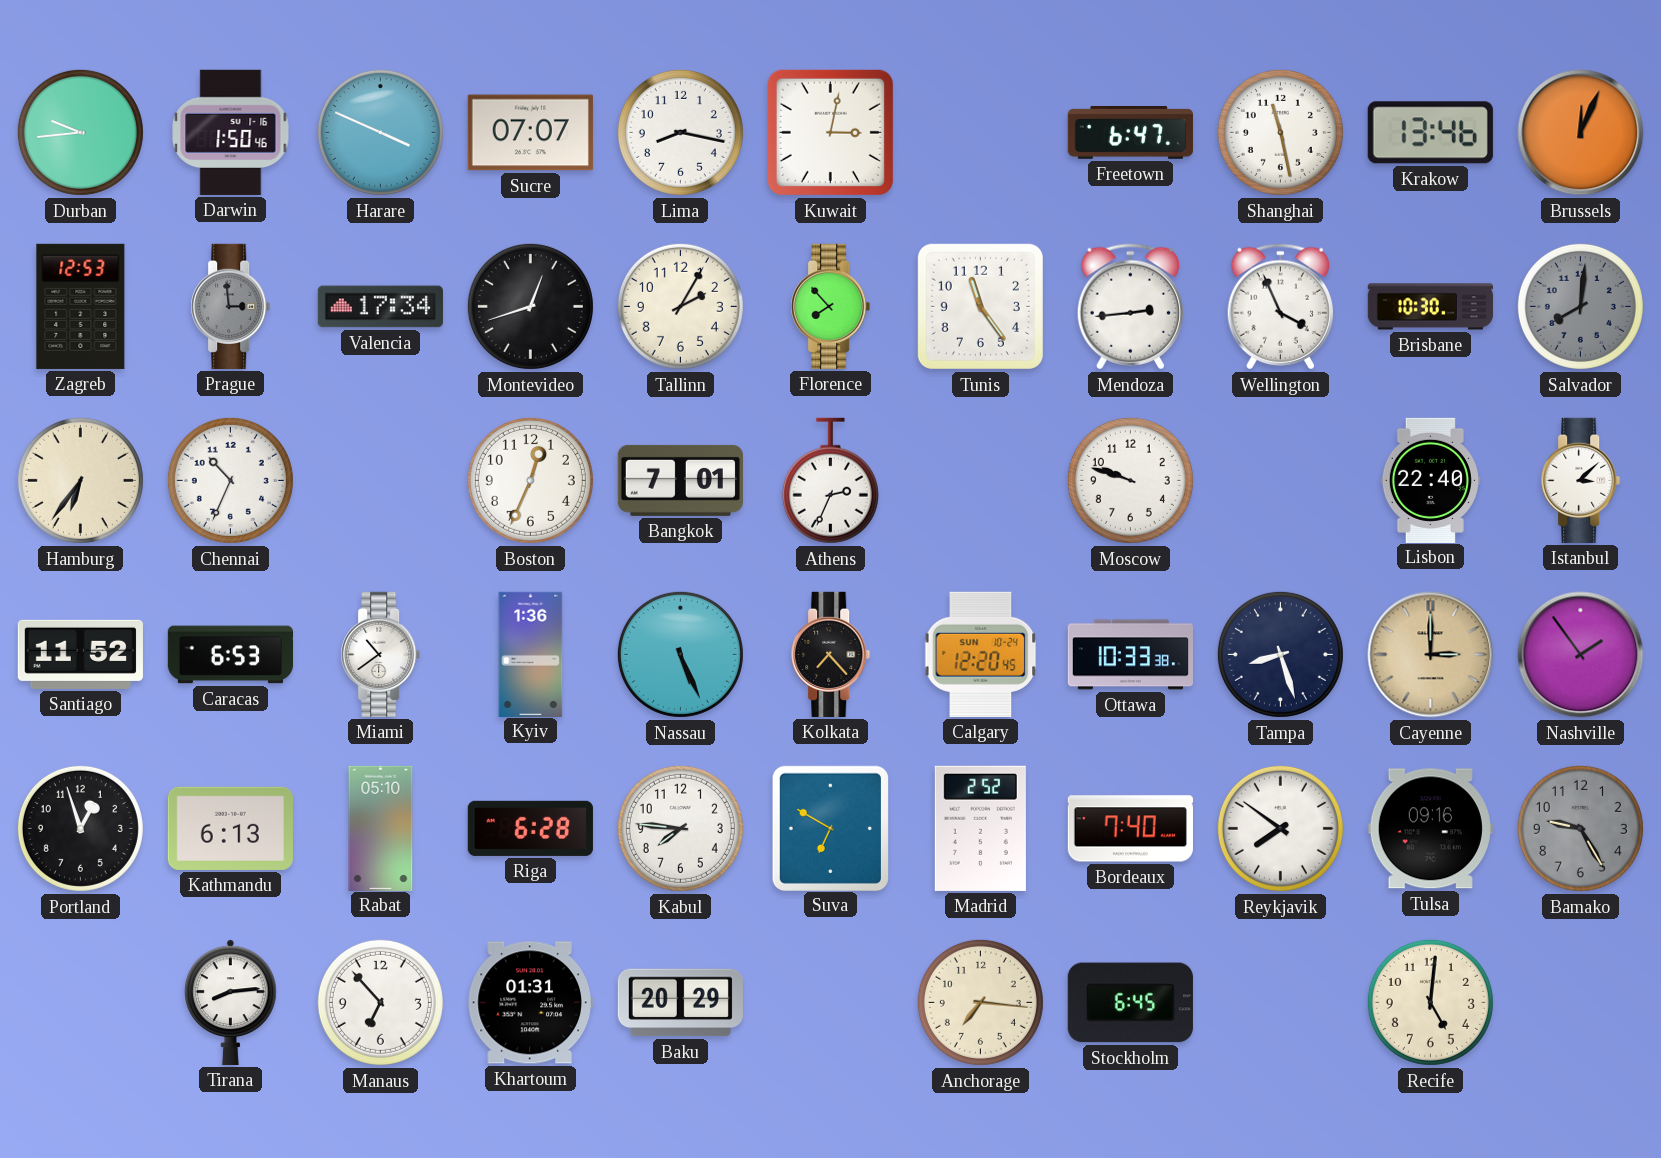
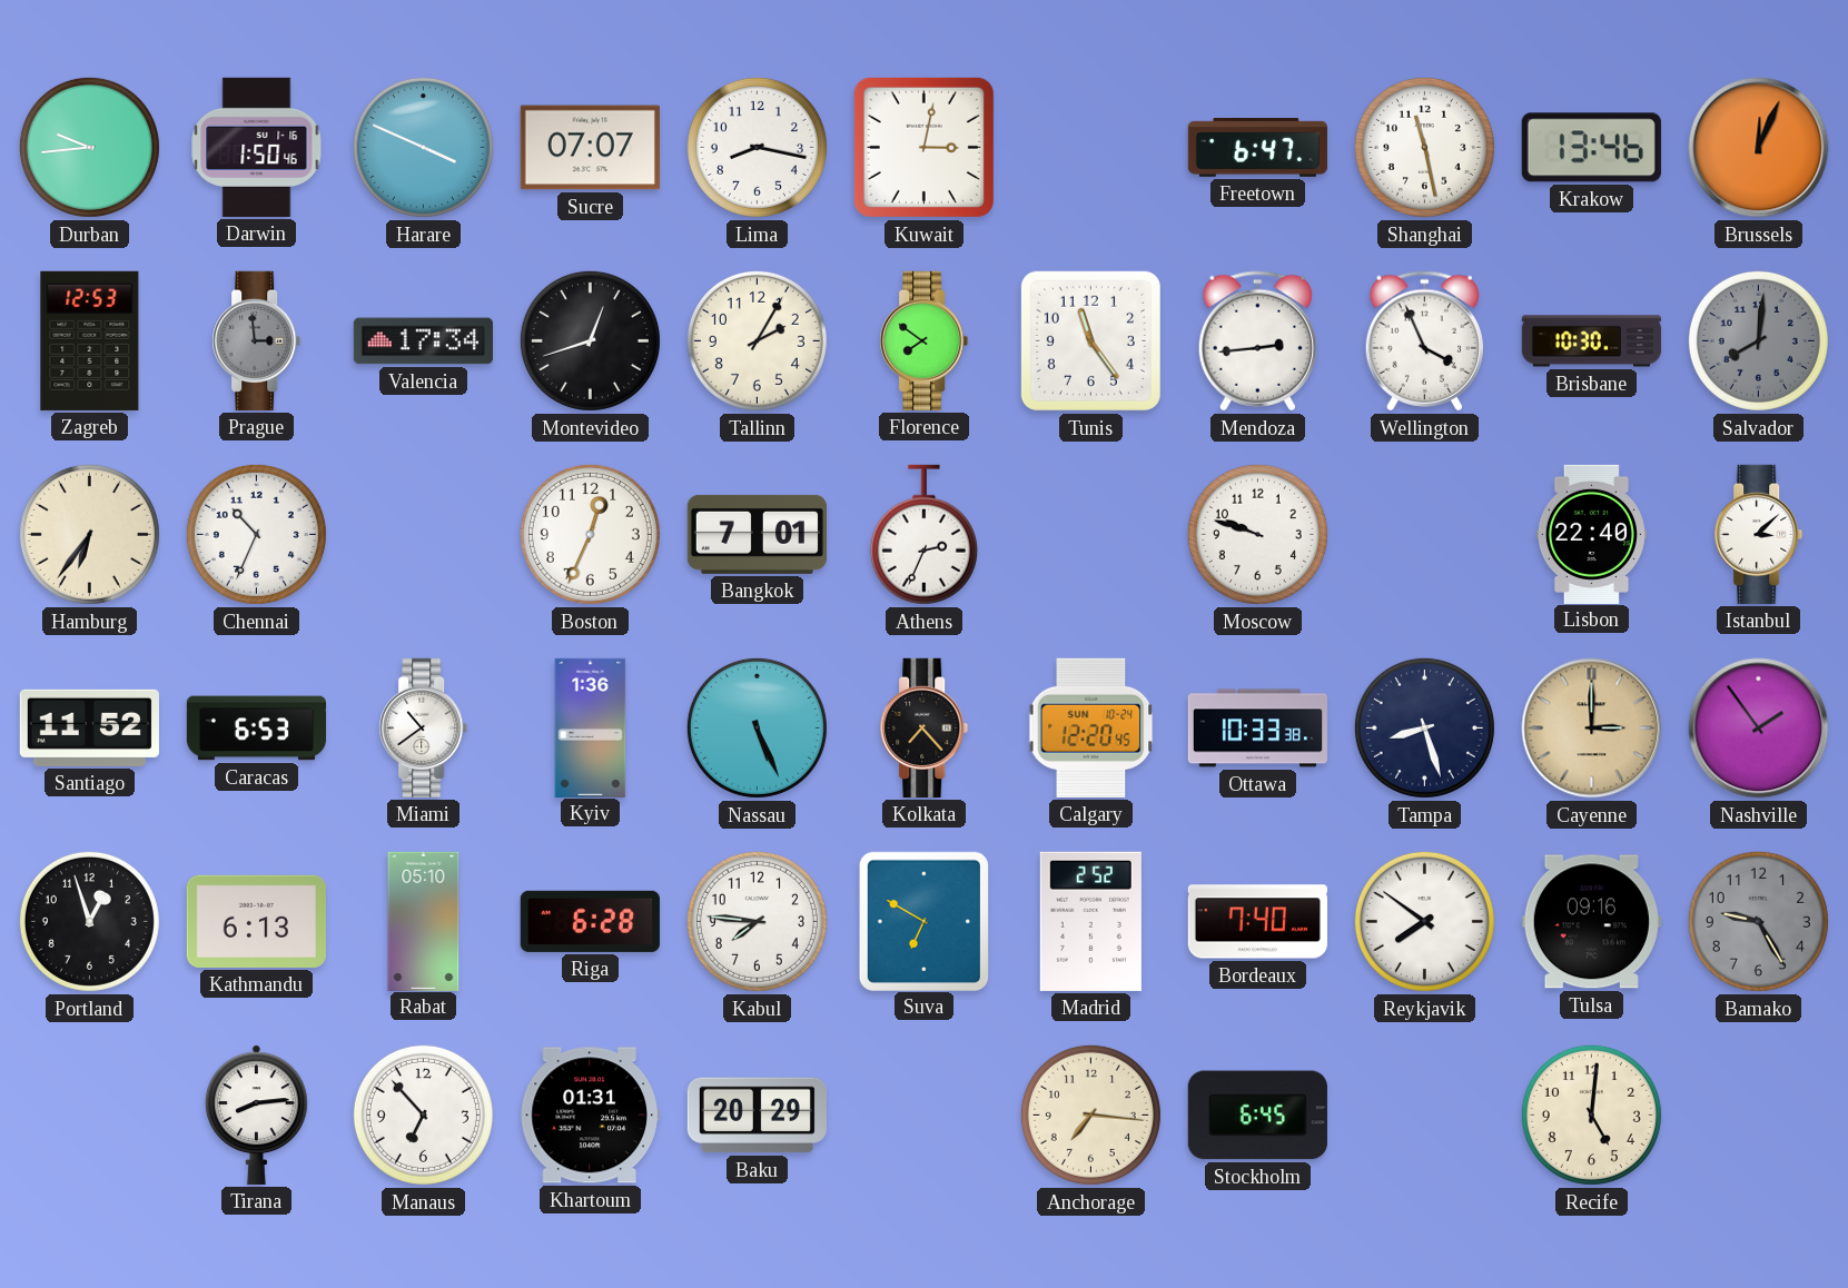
Florence: 7:53 -> 7:51 (925, 340)
